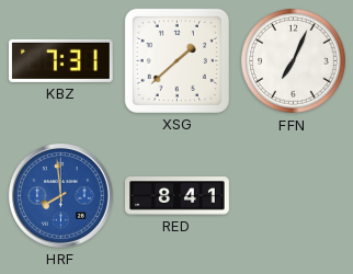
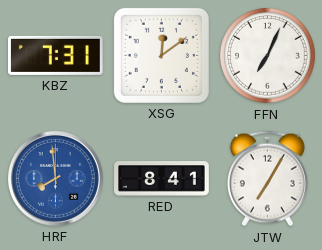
XSG: 1:38 -> 12:09 (161, 55)
JTW: none -> 7:05 (267, 179)
